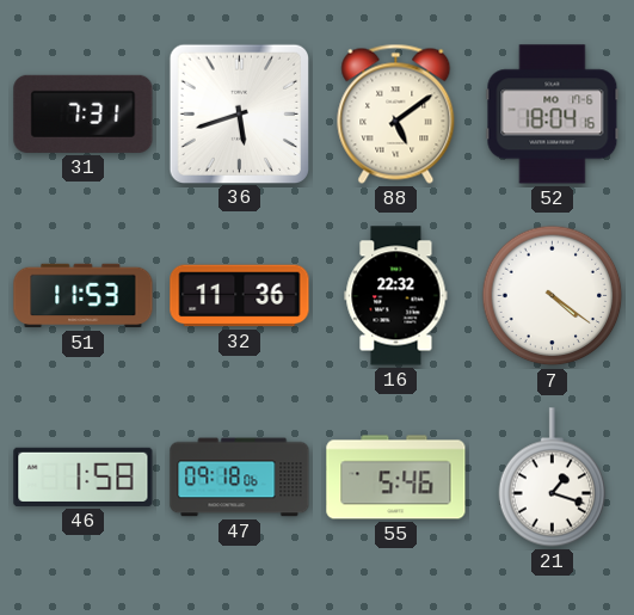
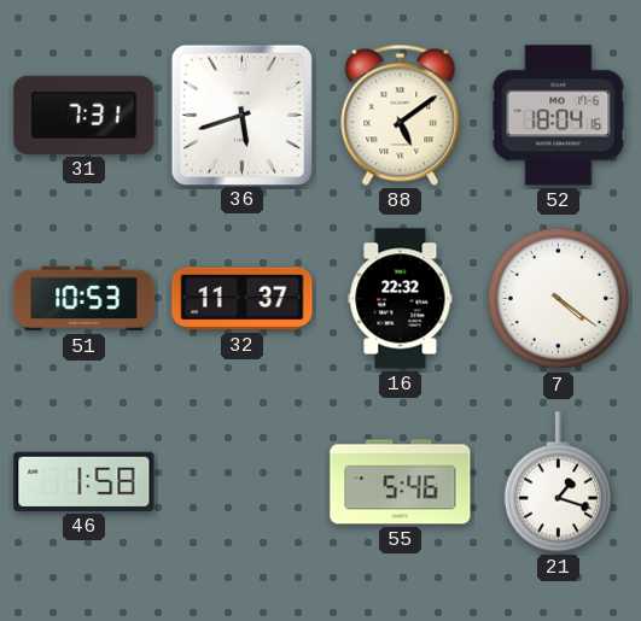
51: 11:53 -> 10:53 (85, 299)
32: 11:36 -> 11:37 (243, 299)
47: 09:18 -> none (240, 478)
